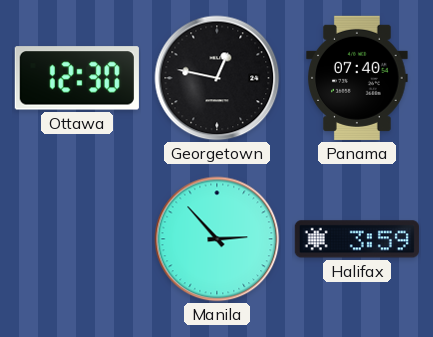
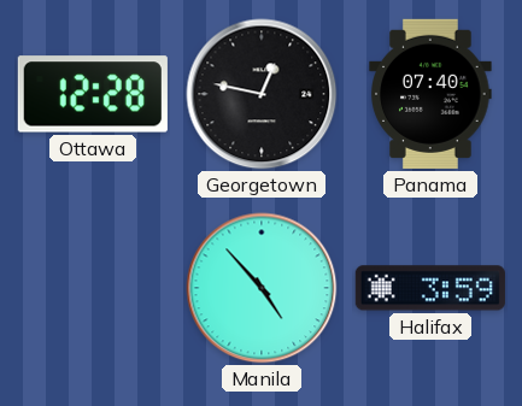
Ottawa: 12:30 -> 12:28 (93, 94)
Manila: 2:53 -> 4:53 (262, 288)
